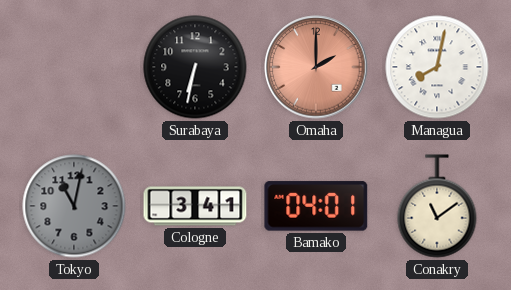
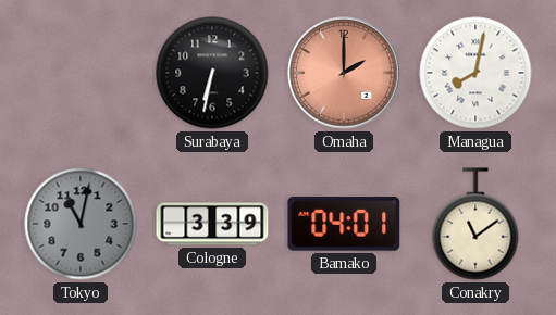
Cologne: 3:41 -> 3:39 (212, 224)
